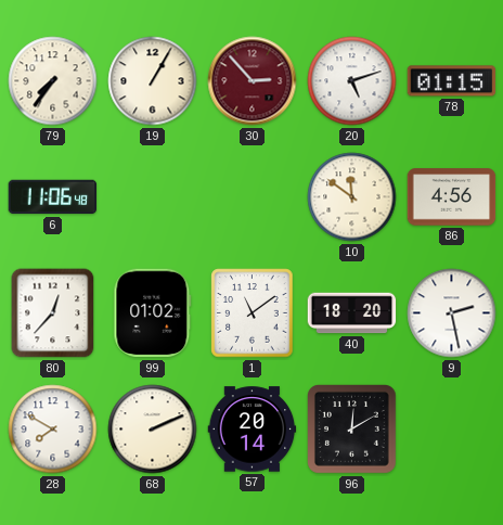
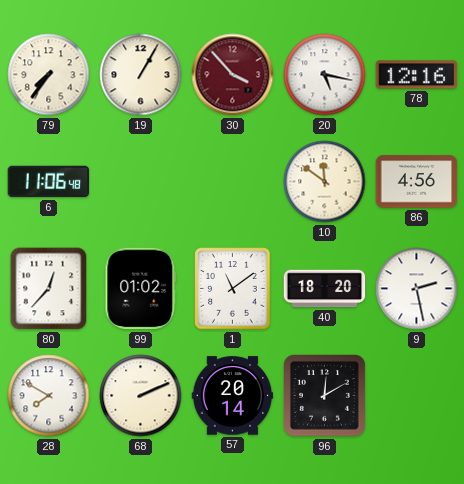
30: 2:53 -> 3:53 (233, 75)
20: 5:12 -> 5:17 (325, 75)
78: 01:15 -> 12:16 (417, 75)
